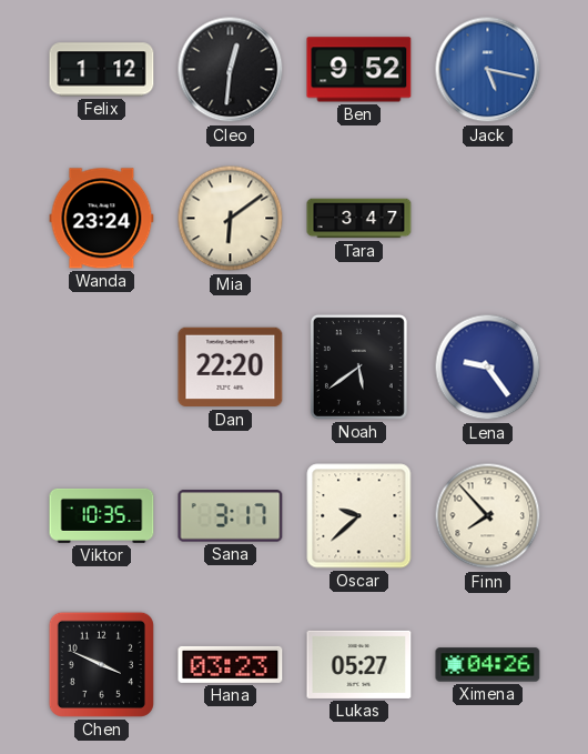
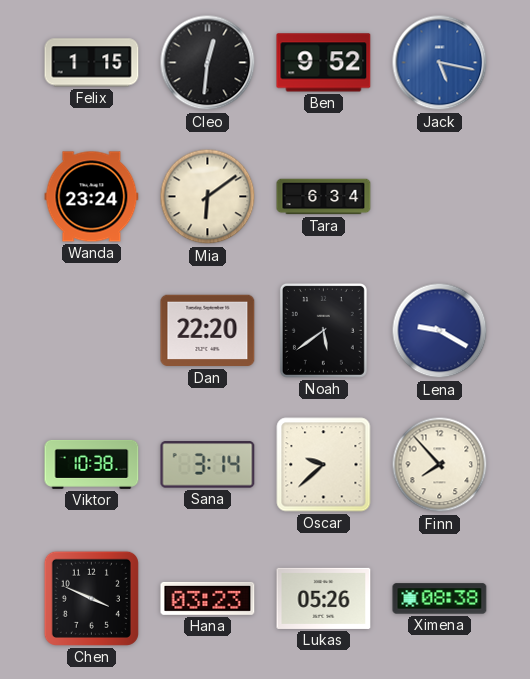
Felix: 1:12 -> 1:15 (92, 63)
Tara: 3:47 -> 6:34 (324, 197)
Lena: 9:24 -> 9:20 (440, 331)
Viktor: 10:35 -> 10:38 (92, 464)
Sana: 3:17 -> 3:14 (208, 465)
Lukas: 05:27 -> 05:26 (324, 598)
Ximena: 04:26 -> 08:38 (440, 599)
